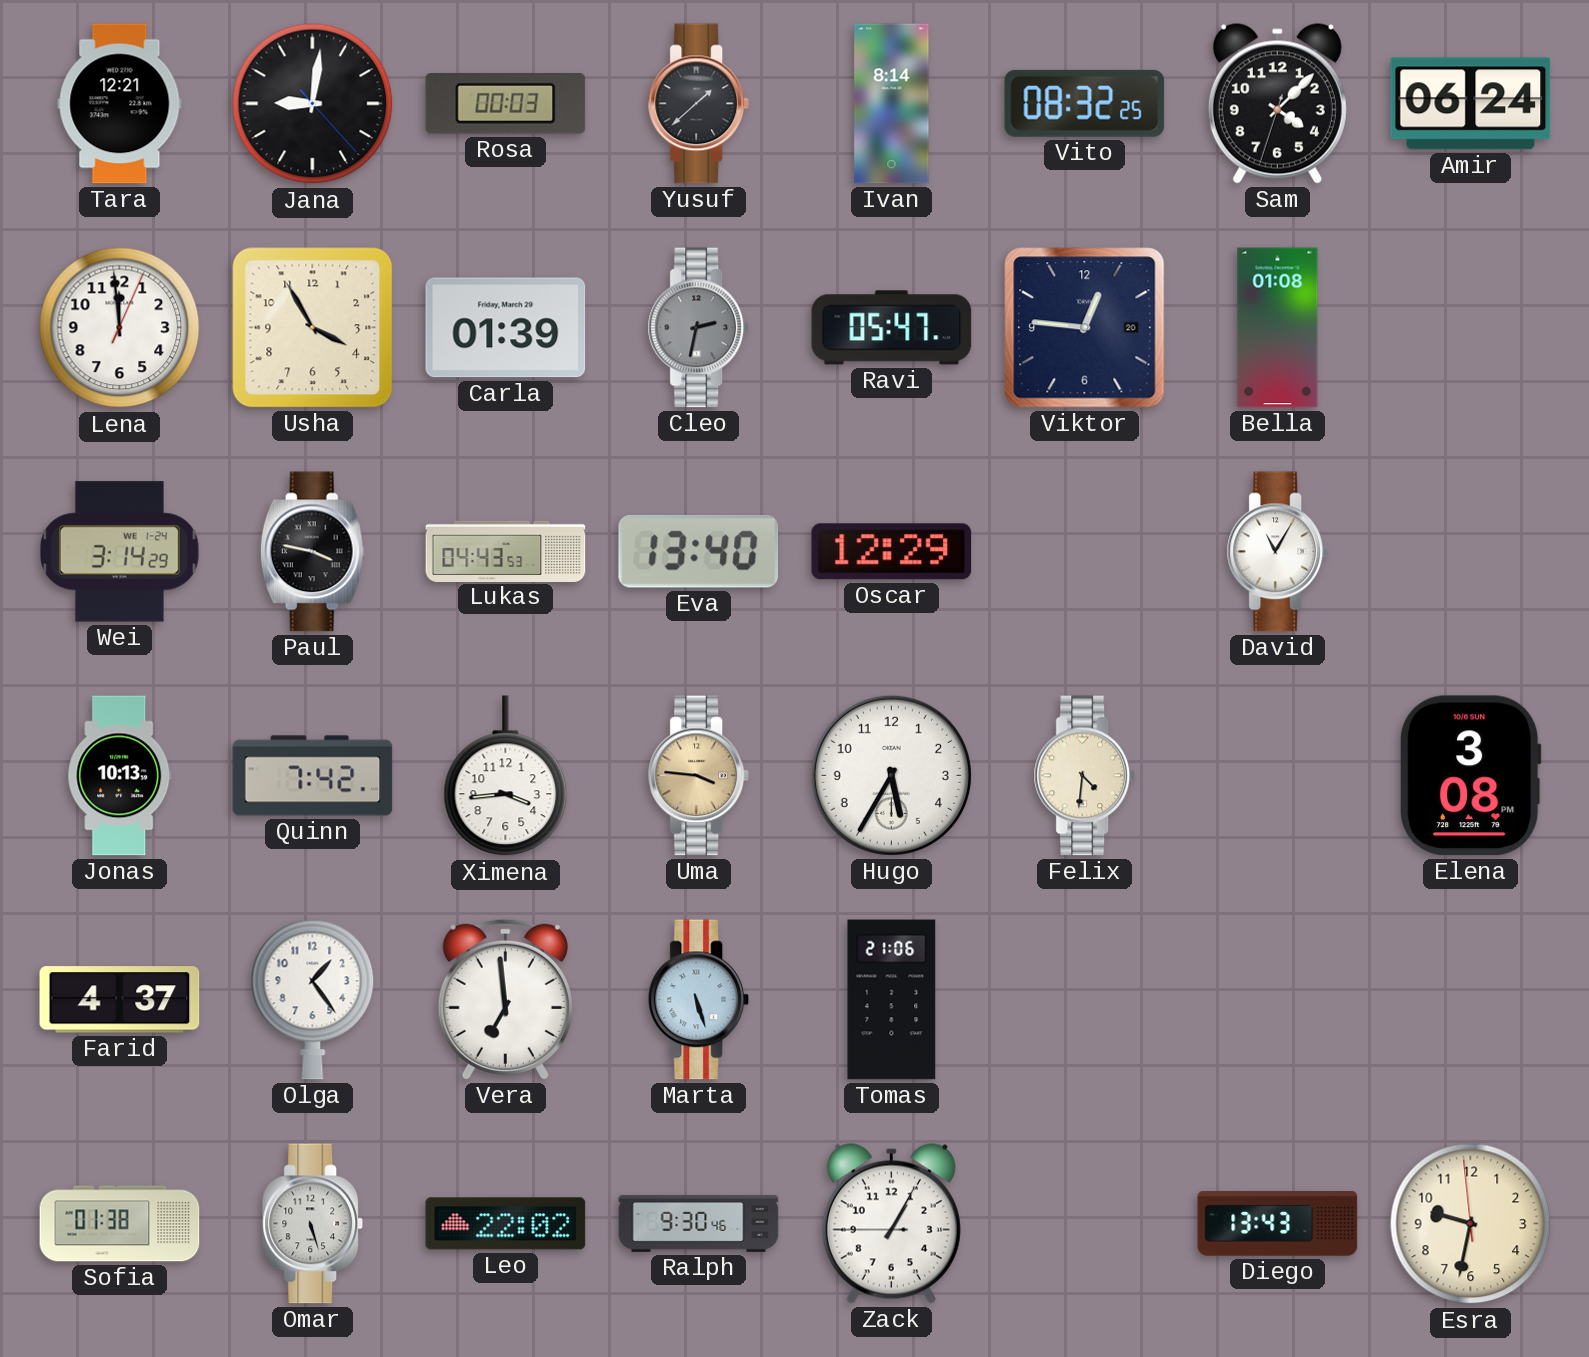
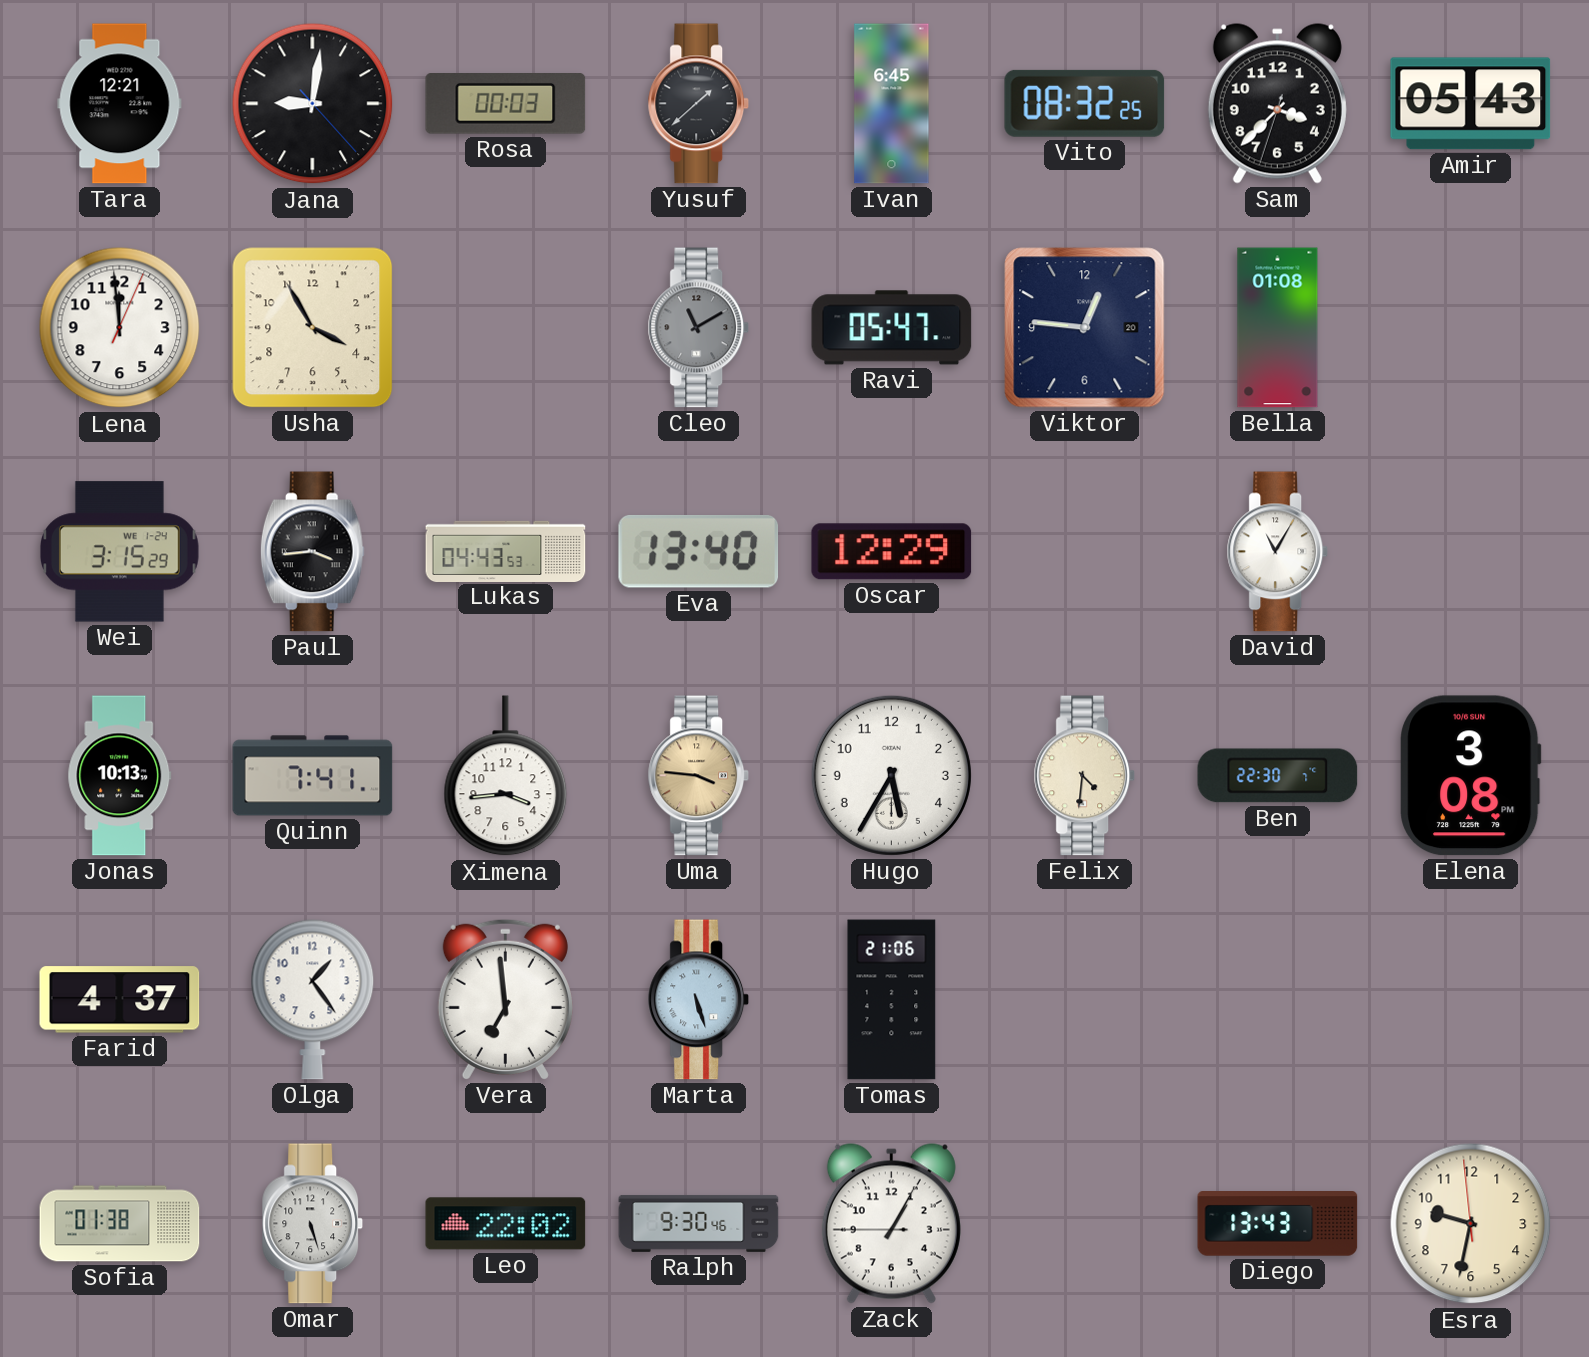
Ivan: 8:14 -> 6:45 (892, 104)
Sam: 4:07 -> 3:37 (1277, 104)
Amir: 06:24 -> 05:43 (1471, 104)
Carla: 01:39 -> none (506, 328)
Cleo: 2:32 -> 11:10 (699, 328)
Wei: 3:14 -> 3:15 (119, 552)
Paul: 3:47 -> 3:44 (312, 552)
Quinn: 7:42 -> 7:41 (313, 776)
Ben: none -> 22:30 (1278, 776)
